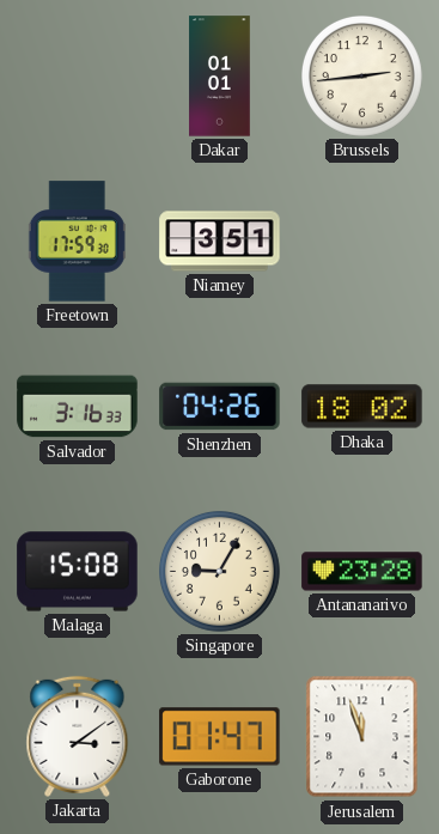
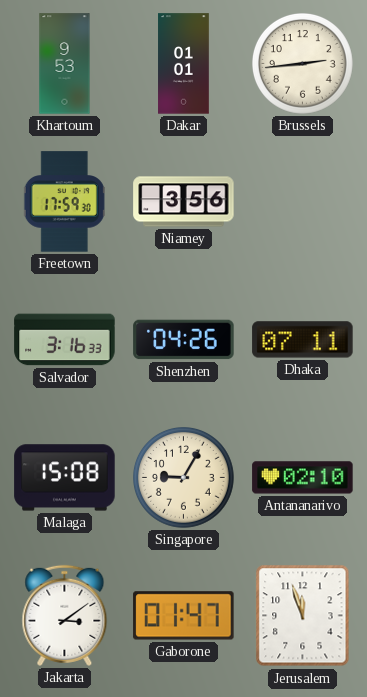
Khartoum: none -> 9:53 (65, 64)
Niamey: 3:51 -> 3:56 (184, 202)
Dhaka: 18:02 -> 07:11 (303, 340)
Antananarivo: 23:28 -> 02:10 (303, 478)
